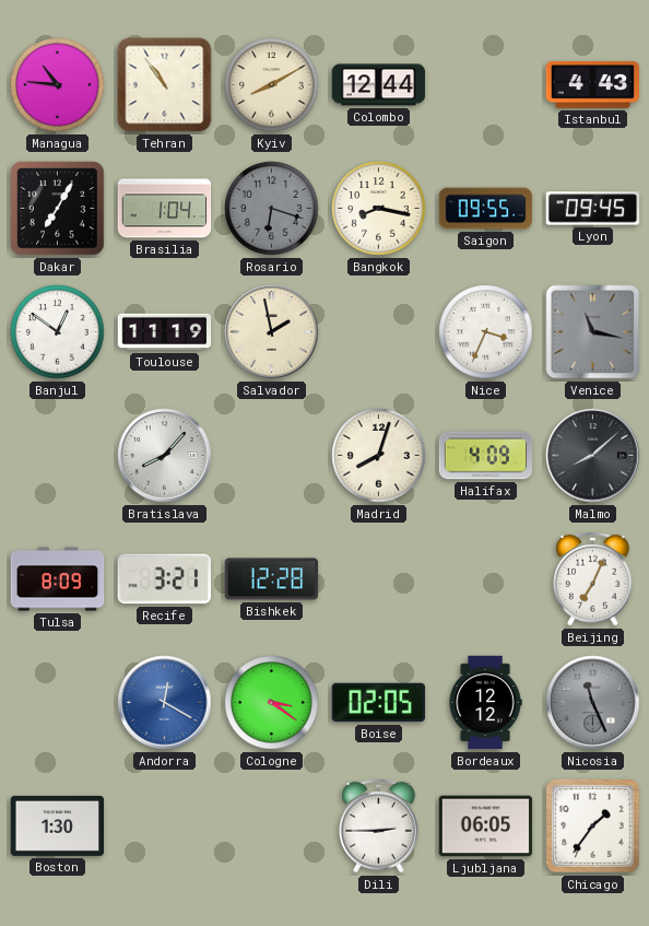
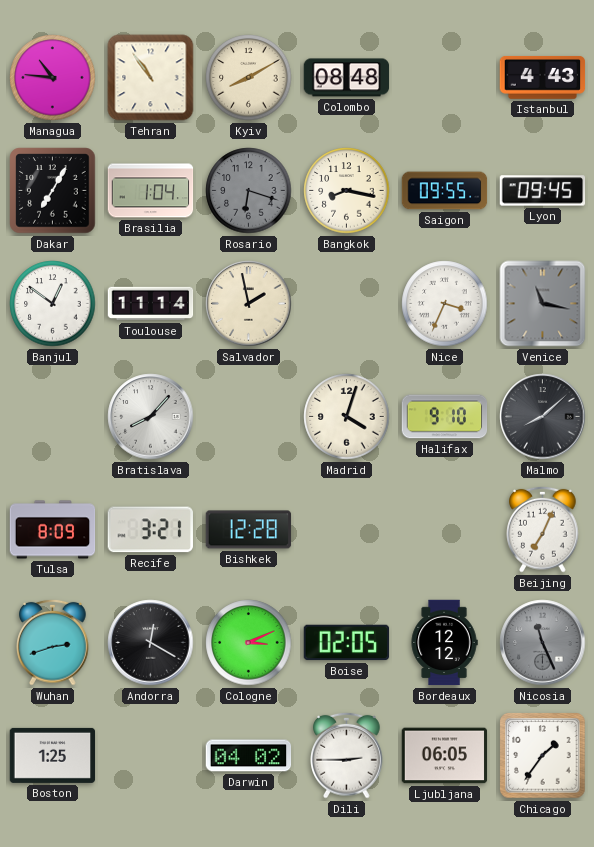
Colombo: 12:44 -> 08:48 (347, 78)
Toulouse: 11:19 -> 11:14 (151, 304)
Madrid: 8:03 -> 4:03 (347, 417)
Halifax: 4:09 -> 9:10 (445, 417)
Wuhan: none -> 2:42 (53, 642)
Andorra dial: blue -> black (151, 643)
Cologne: 3:21 -> 3:11 (249, 643)
Boston: 1:30 -> 1:25 (53, 755)
Darwin: none -> 04:02 (249, 756)
